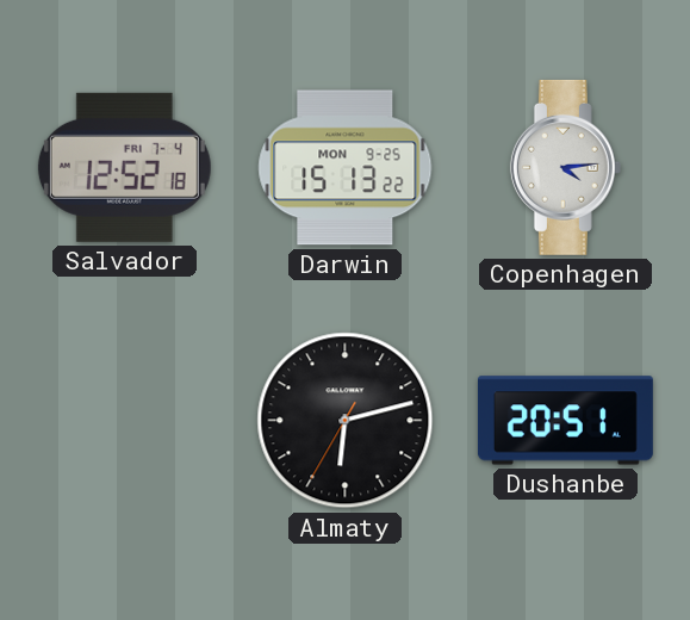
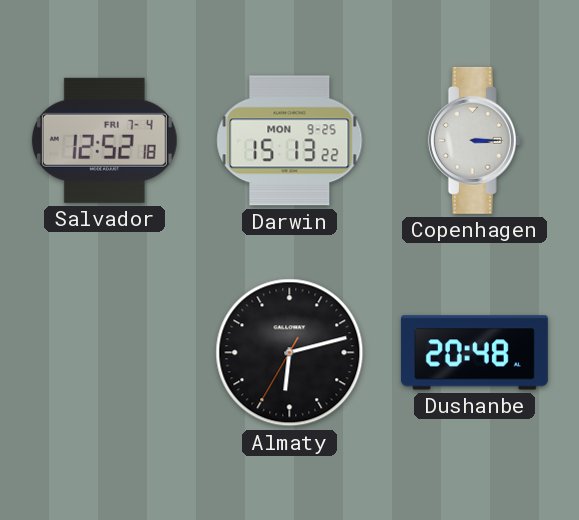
Copenhagen: 4:14 -> 3:15 (474, 140)
Dushanbe: 20:51 -> 20:48 (474, 353)
